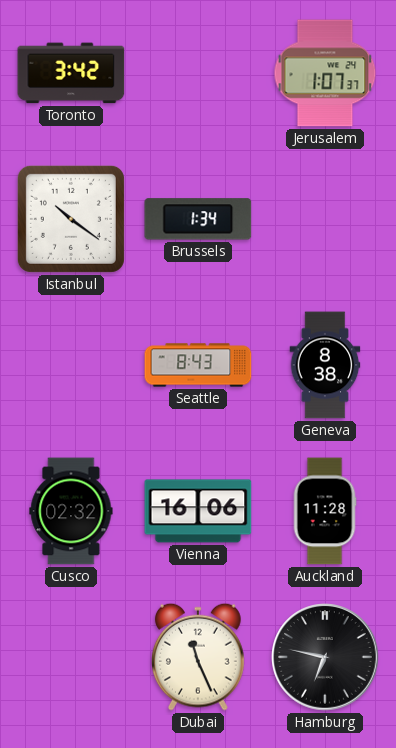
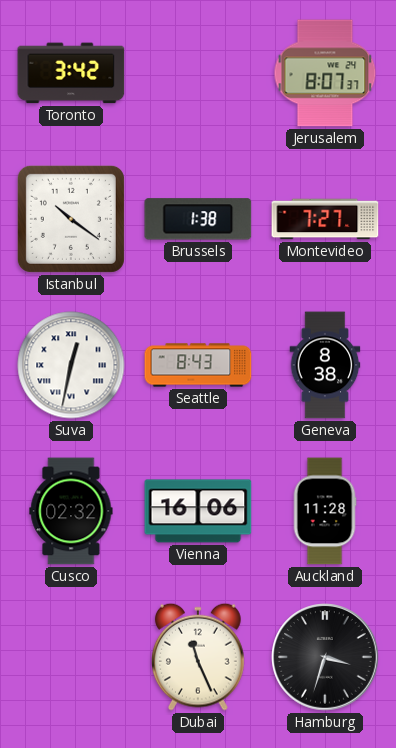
Jerusalem: 1:07 -> 8:07 (325, 73)
Brussels: 1:34 -> 1:38 (198, 219)
Montevideo: none -> 7:27 (325, 219)
Suva: none -> 12:32 (71, 365)
Hamburg: 6:47 -> 3:33 (325, 657)
